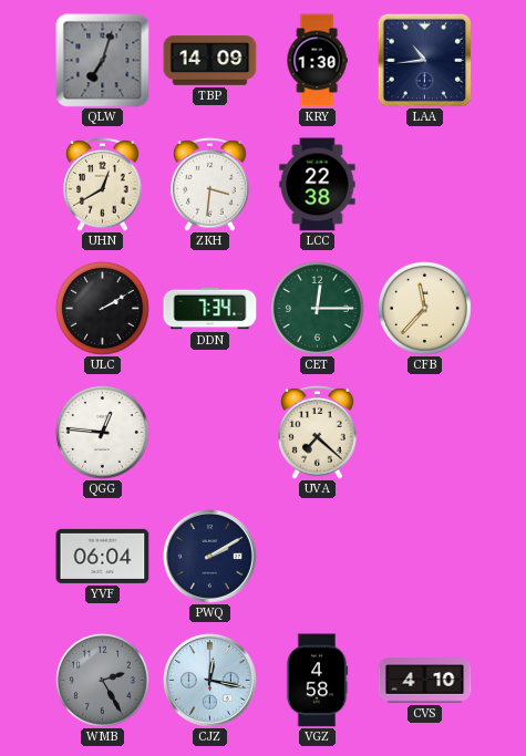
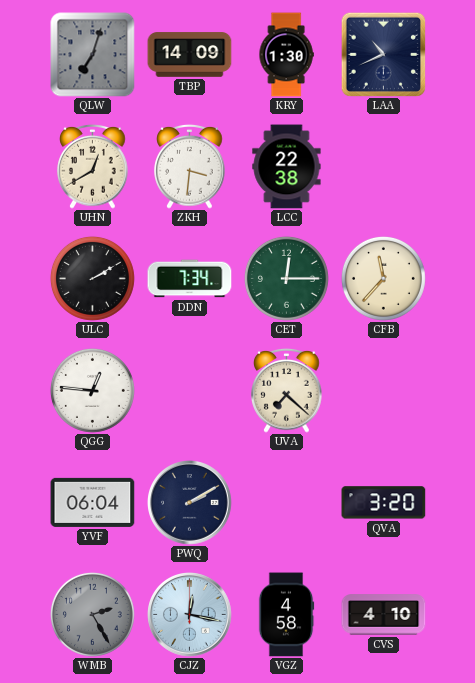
LAA: 10:44 -> 10:41 (383, 54)
QVA: none -> 3:20 (384, 503)
